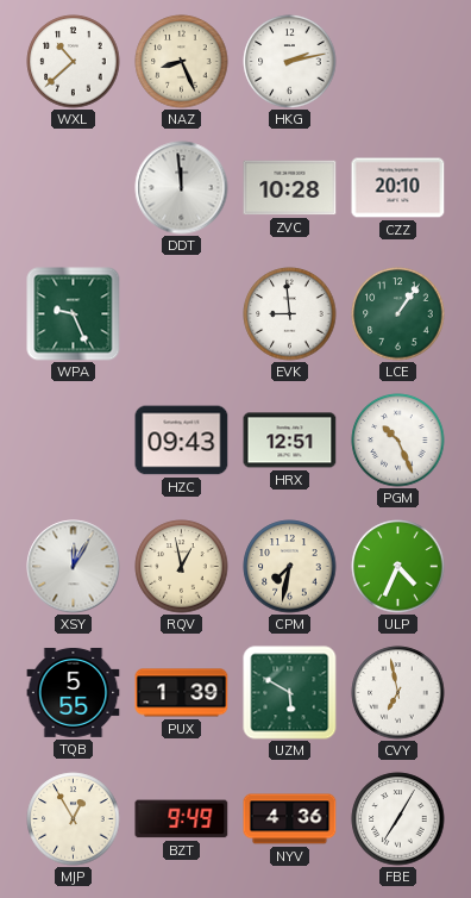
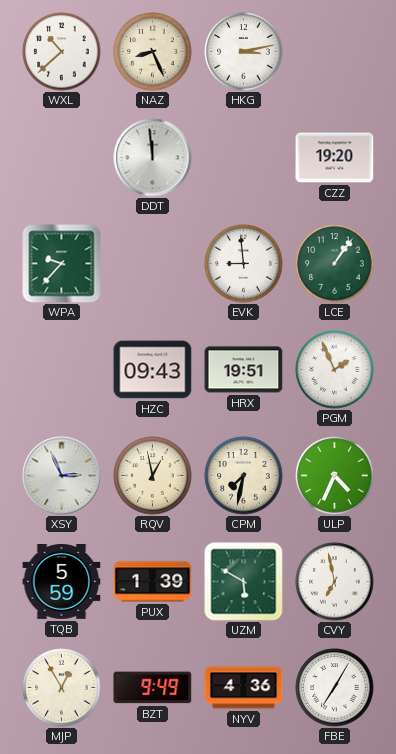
HKG: 2:13 -> 3:13 (244, 52)
ZVC: 10:28 -> none (290, 188)
CZZ: 20:10 -> 19:20 (335, 158)
WPA: 9:26 -> 9:37 (62, 264)
HRX: 12:51 -> 19:51 (244, 370)
PGM: 10:26 -> 1:56 (335, 370)
XSY: 12:05 -> 2:56 (62, 476)
TQB: 5:55 -> 5:59 (62, 582)
